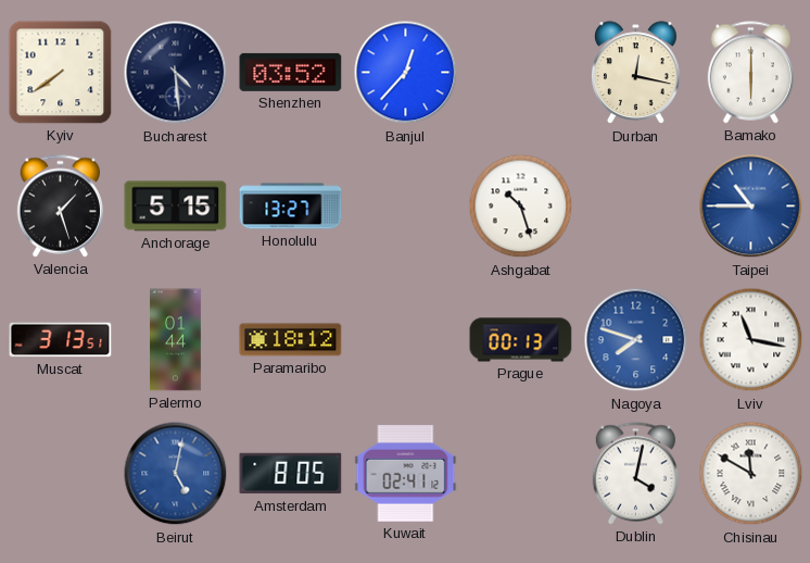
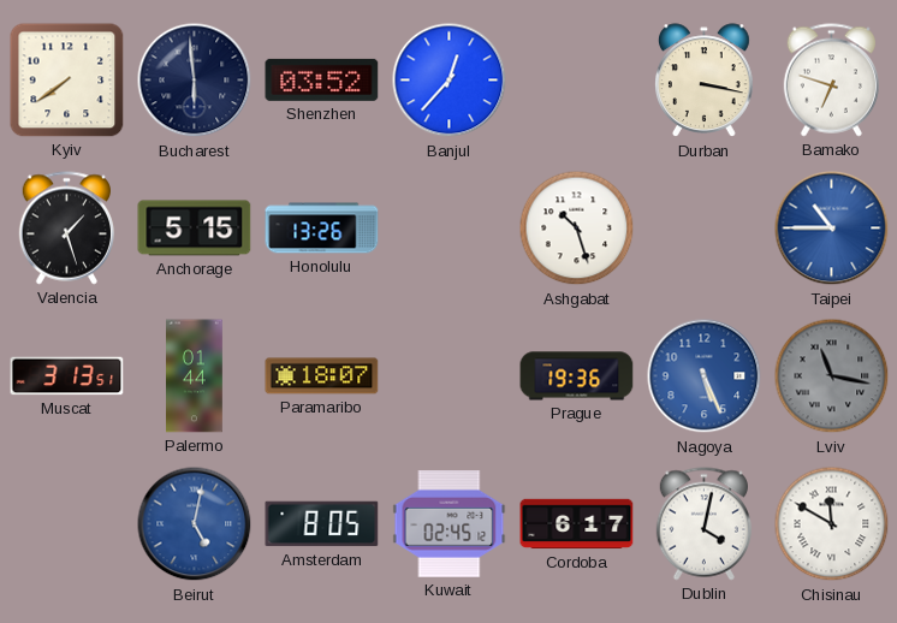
Bucharest: 4:29 -> 5:59 (195, 81)
Durban: 12:17 -> 3:17 (705, 81)
Bamako: 6:00 -> 6:48 (831, 81)
Honolulu: 13:27 -> 13:26 (322, 229)
Paramaribo: 18:12 -> 18:07 (322, 376)
Prague: 00:13 -> 19:36 (577, 376)
Nagoya: 7:48 -> 5:26 (705, 376)
Lviv dial: white -> grey (832, 376)
Kuwait: 02:41 -> 02:45 (450, 524)
Cordoba: none -> 6:17 (577, 524)
